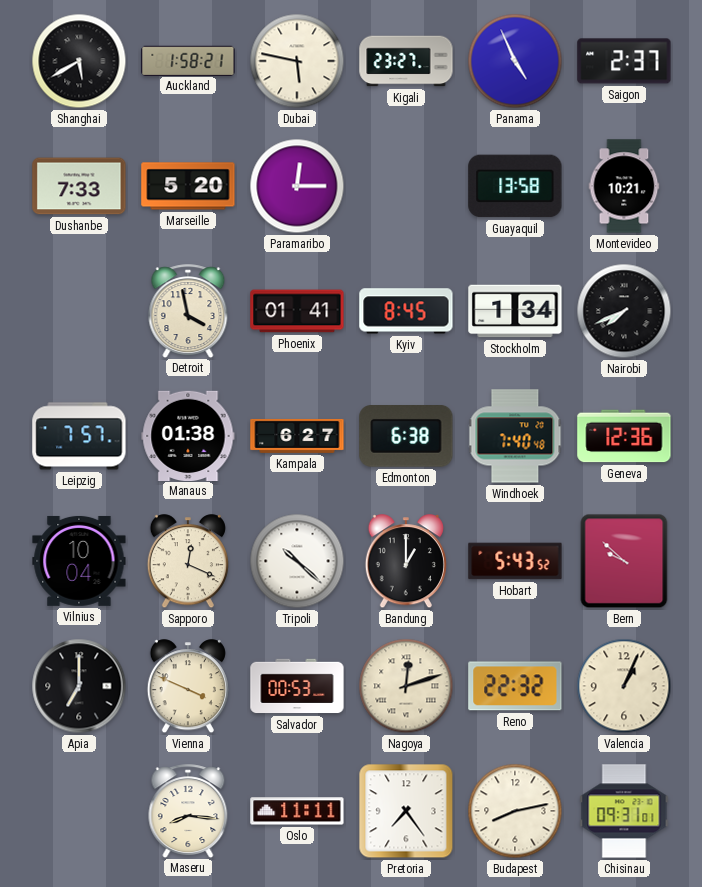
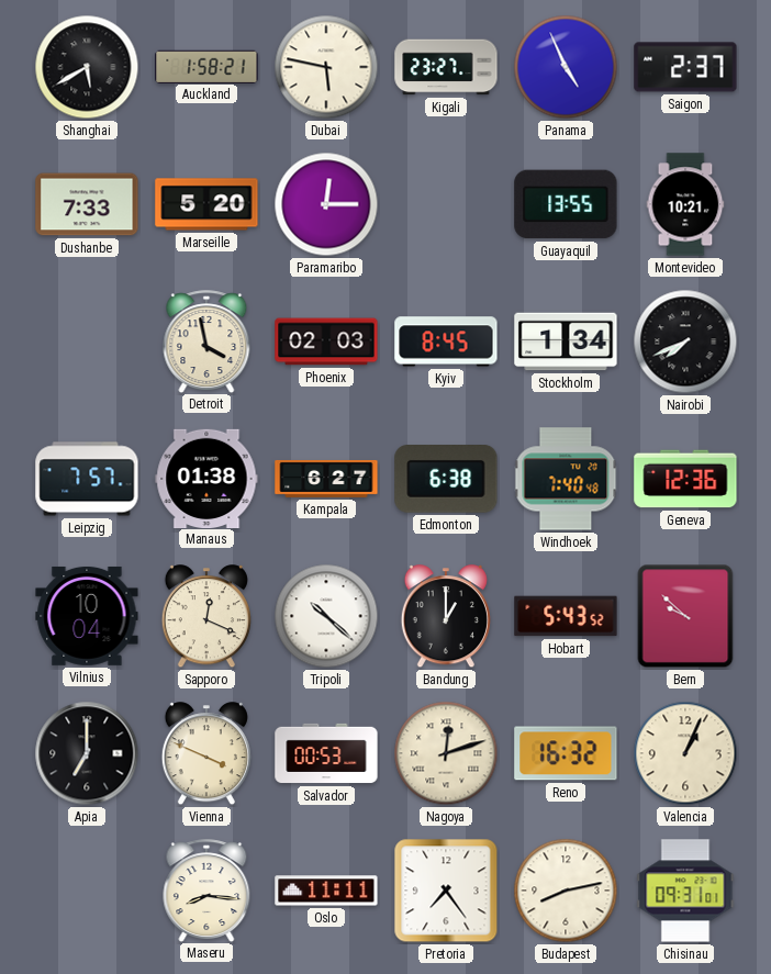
Guayaquil: 13:58 -> 13:55 (566, 204)
Phoenix: 01:41 -> 02:03 (326, 342)
Reno: 22:32 -> 16:32 (566, 753)
